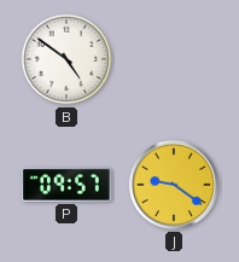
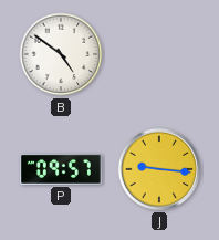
J: 9:21 -> 9:16 (159, 169)
